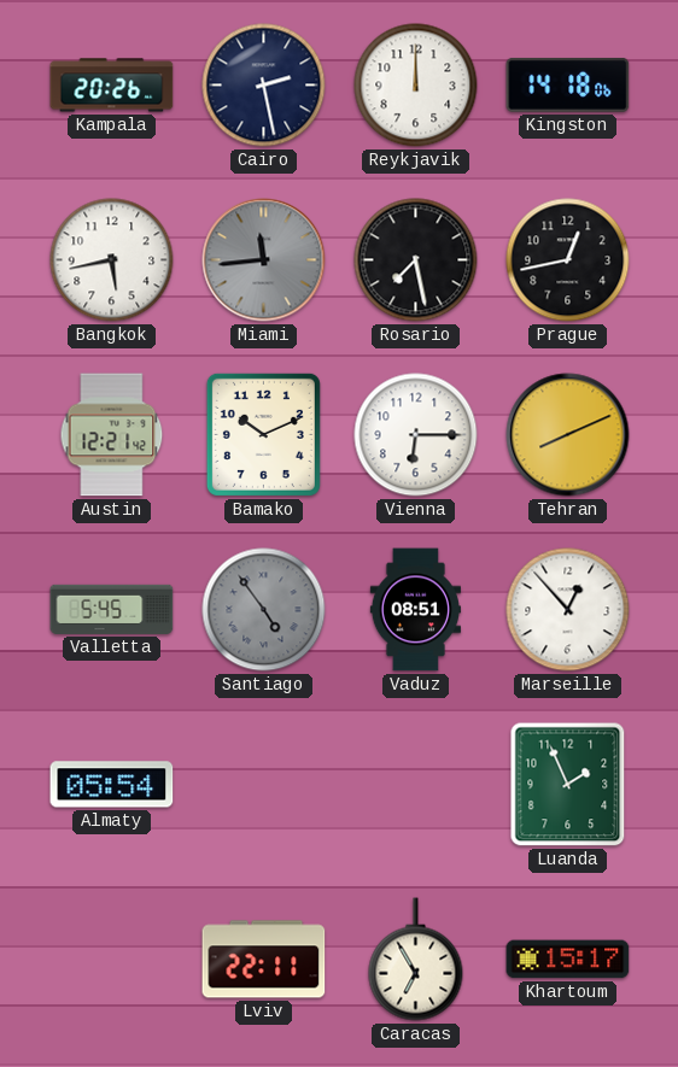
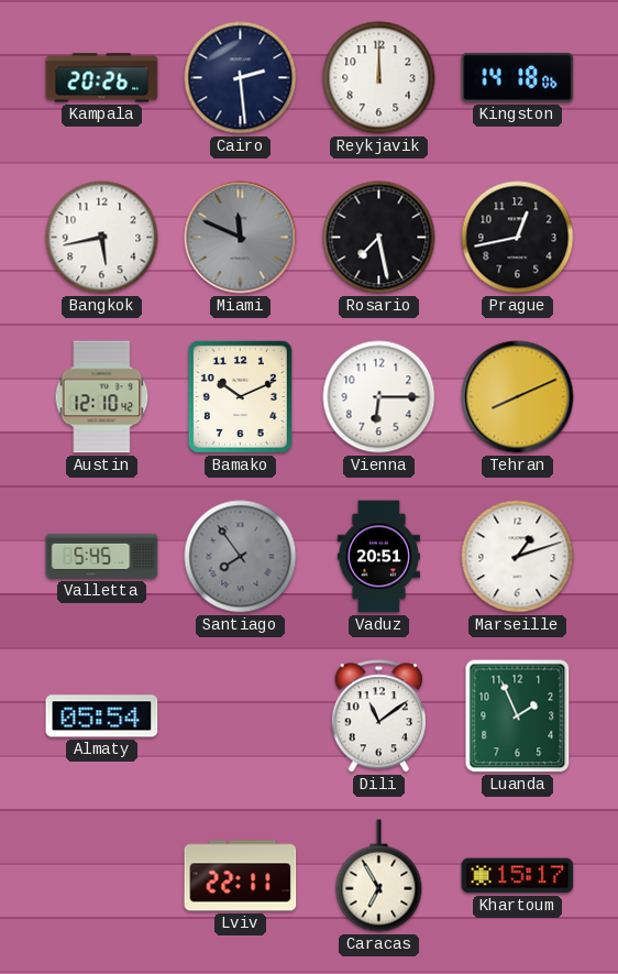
Cairo: 2:28 -> 2:29 (241, 78)
Miami: 11:44 -> 11:49 (241, 238)
Austin: 12:21 -> 12:10 (102, 397)
Santiago: 4:54 -> 7:54 (241, 557)
Vaduz: 08:51 -> 20:51 (378, 557)
Marseille: 12:53 -> 1:12 (518, 557)
Dili: none -> 11:09 (378, 716)
